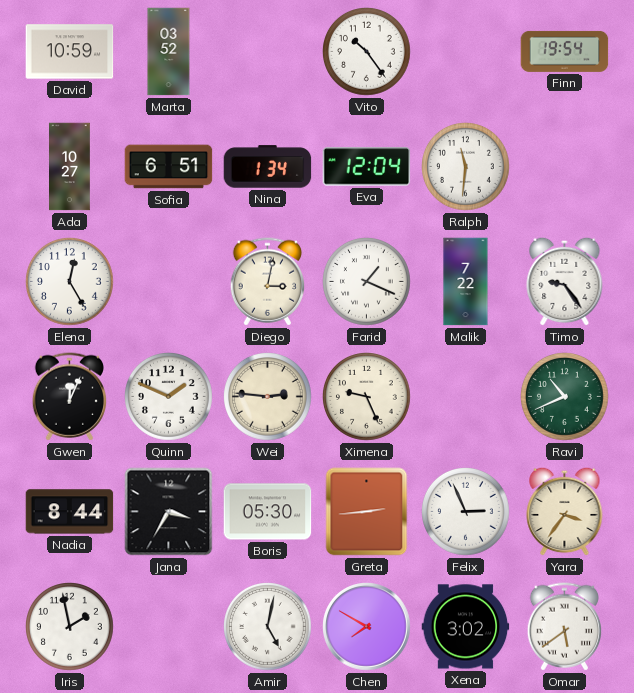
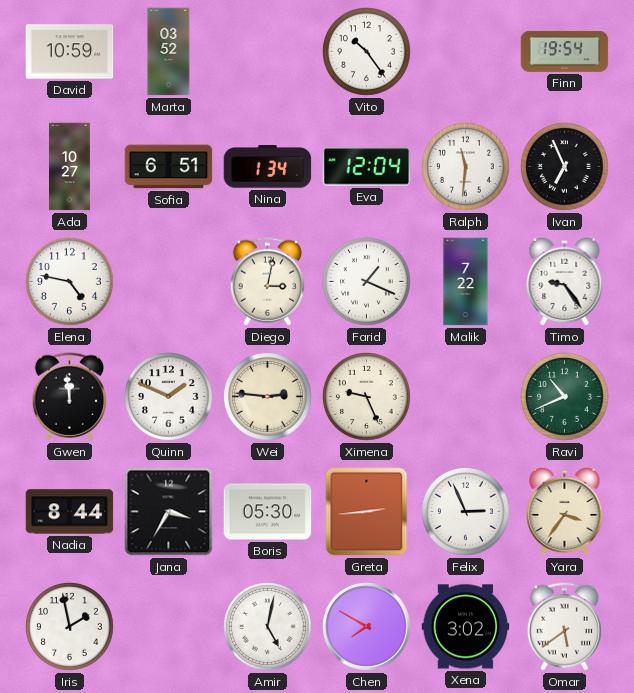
Ivan: none -> 6:56 (565, 167)
Elena: 12:25 -> 4:47 (70, 282)
Gwen: 12:04 -> 11:59 (69, 397)
